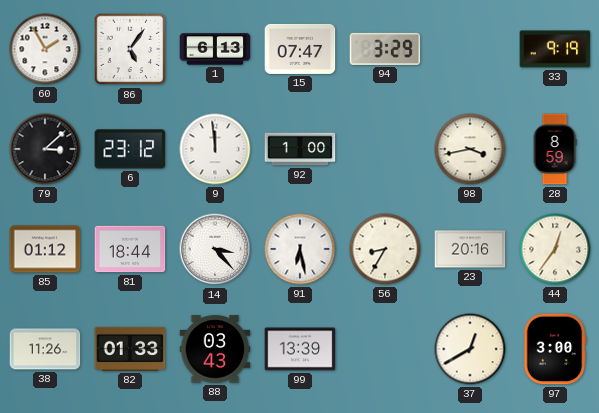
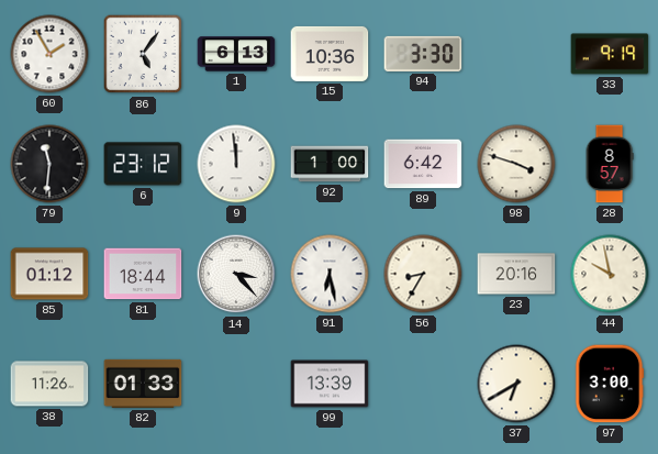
15: 07:47 -> 10:36 (330, 54)
94: 3:29 -> 3:30 (423, 54)
79: 3:08 -> 11:31 (49, 164)
89: none -> 6:42 (423, 164)
98: 3:43 -> 3:48 (516, 164)
28: 8:59 -> 8:57 (610, 164)
44: 12:36 -> 9:58 (610, 274)
88: 03:43 -> none (215, 349)
37: 12:40 -> 6:40 (516, 384)
